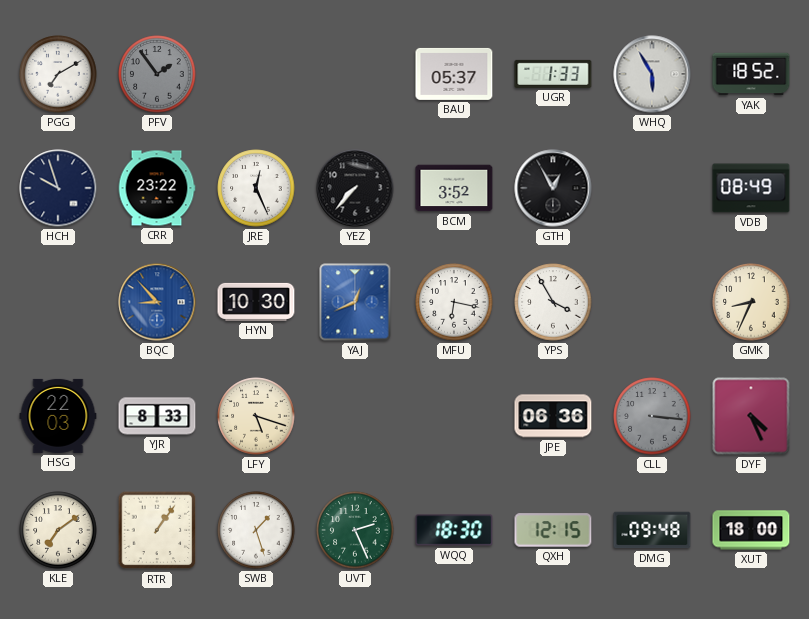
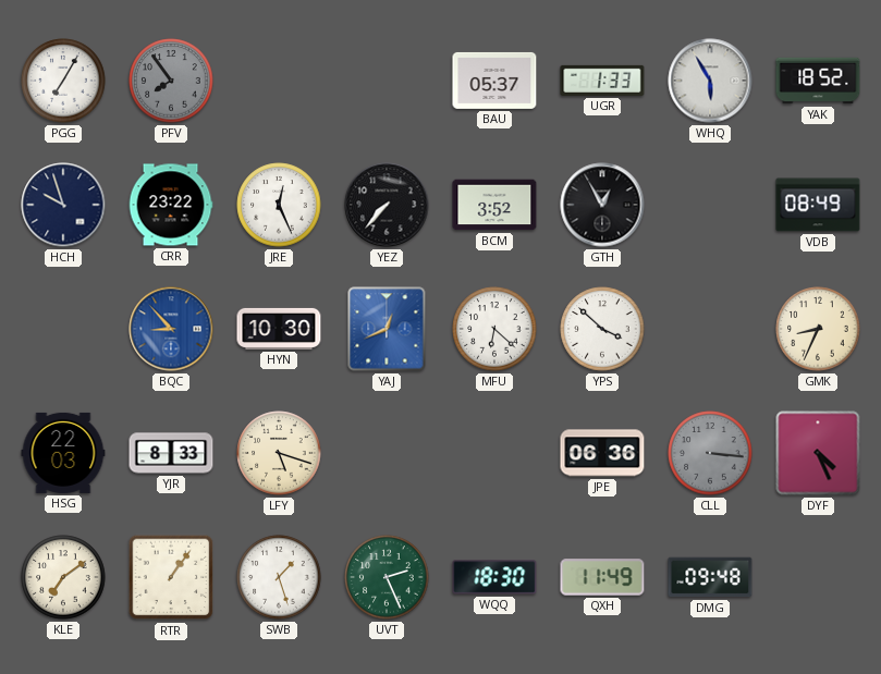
PGG: 7:10 -> 7:05 (63, 81)
PFV: 1:54 -> 7:54 (171, 81)
MFU: 6:17 -> 6:22 (494, 329)
YPS: 3:55 -> 3:52 (602, 329)
QXH: 12:15 -> 11:49 (602, 577)
XUT: 18:00 -> none (751, 530)
